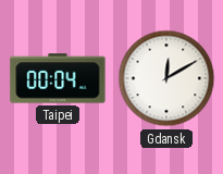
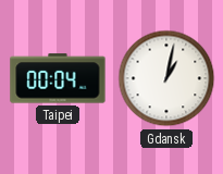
Gdansk: 12:10 -> 1:02 (166, 78)
